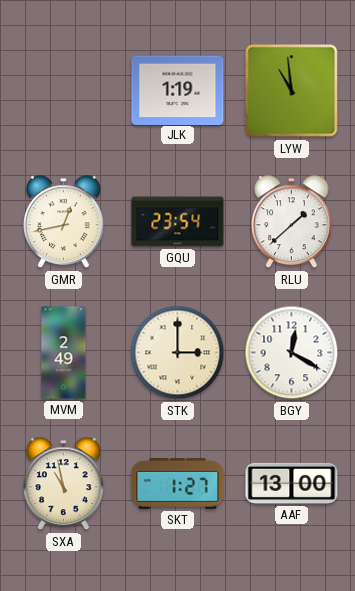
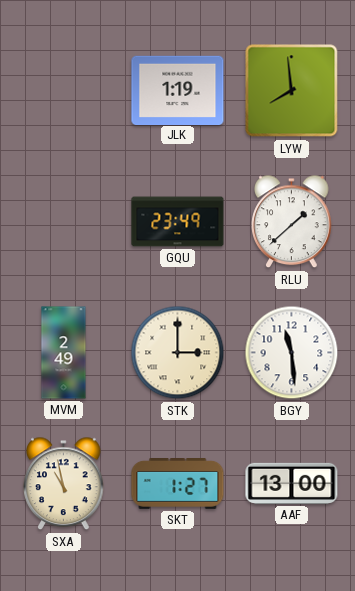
LYW: 10:59 -> 7:59 (292, 91)
GMR: 12:43 -> none (64, 222)
GQU: 23:54 -> 23:49 (178, 222)
BGY: 12:20 -> 11:29 (292, 353)
